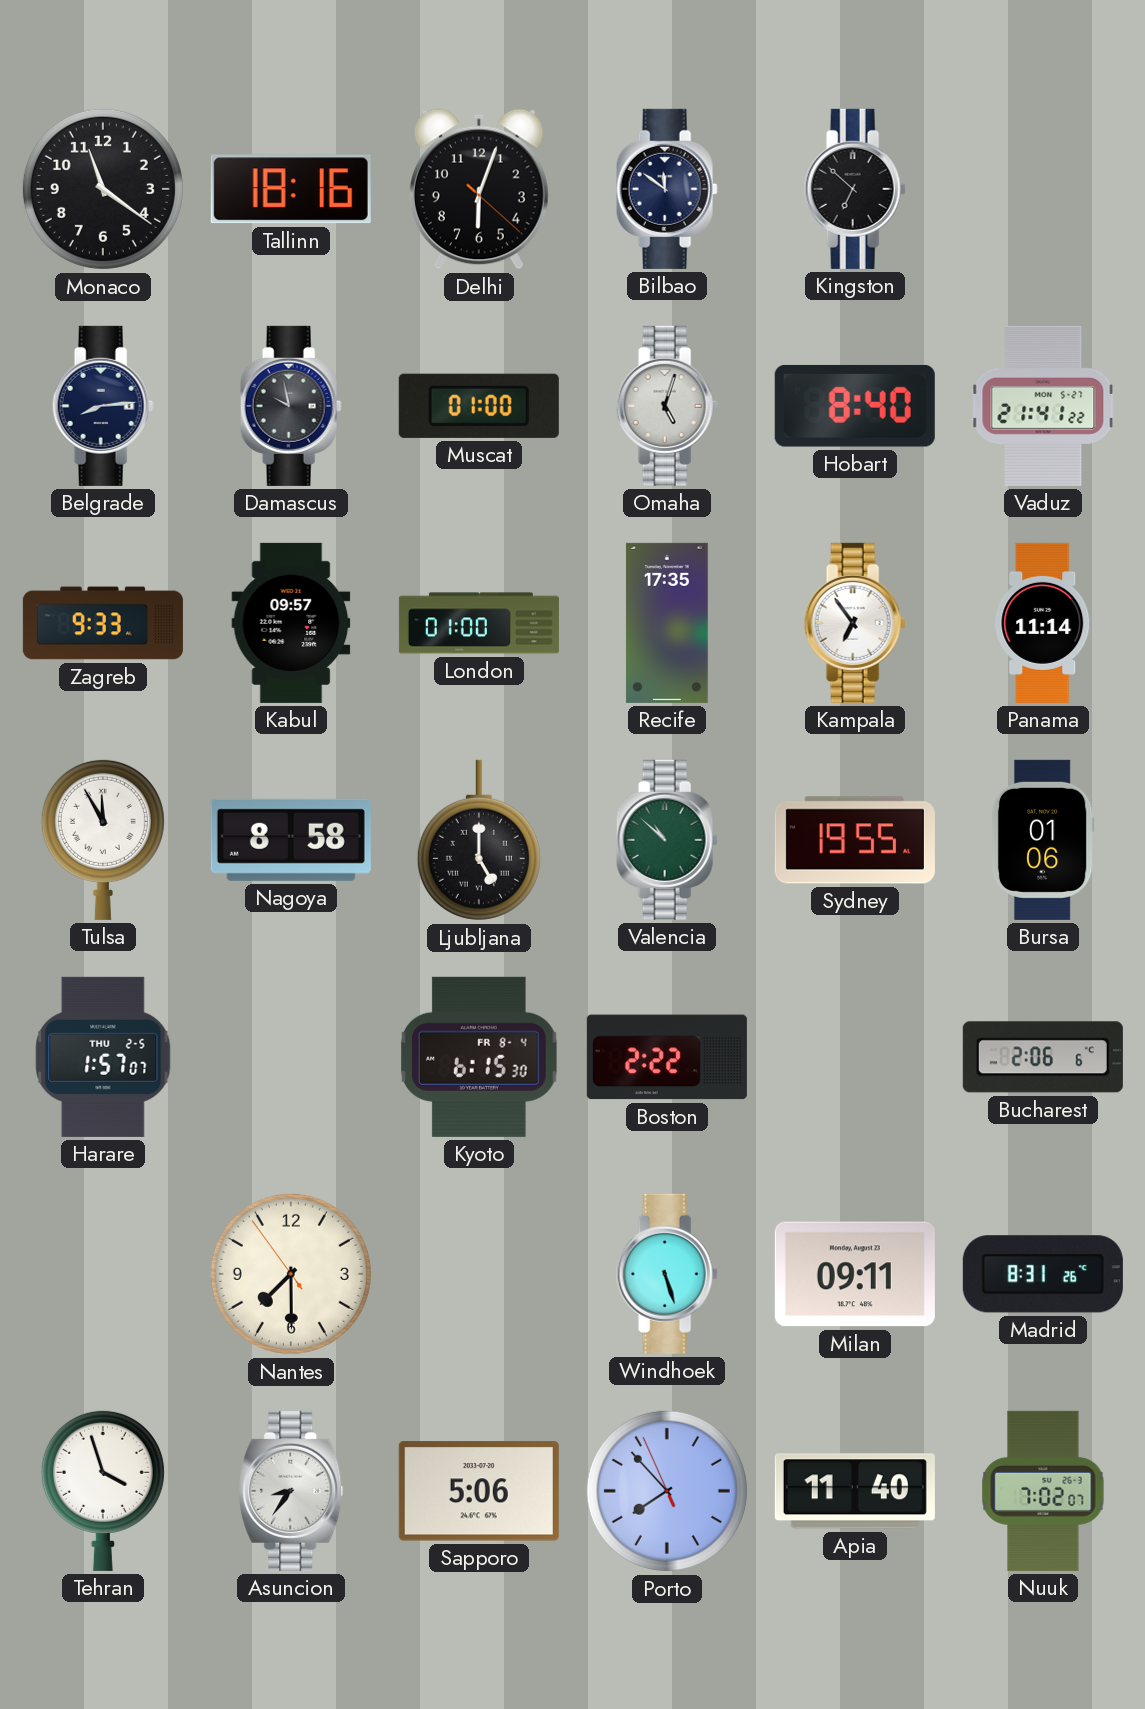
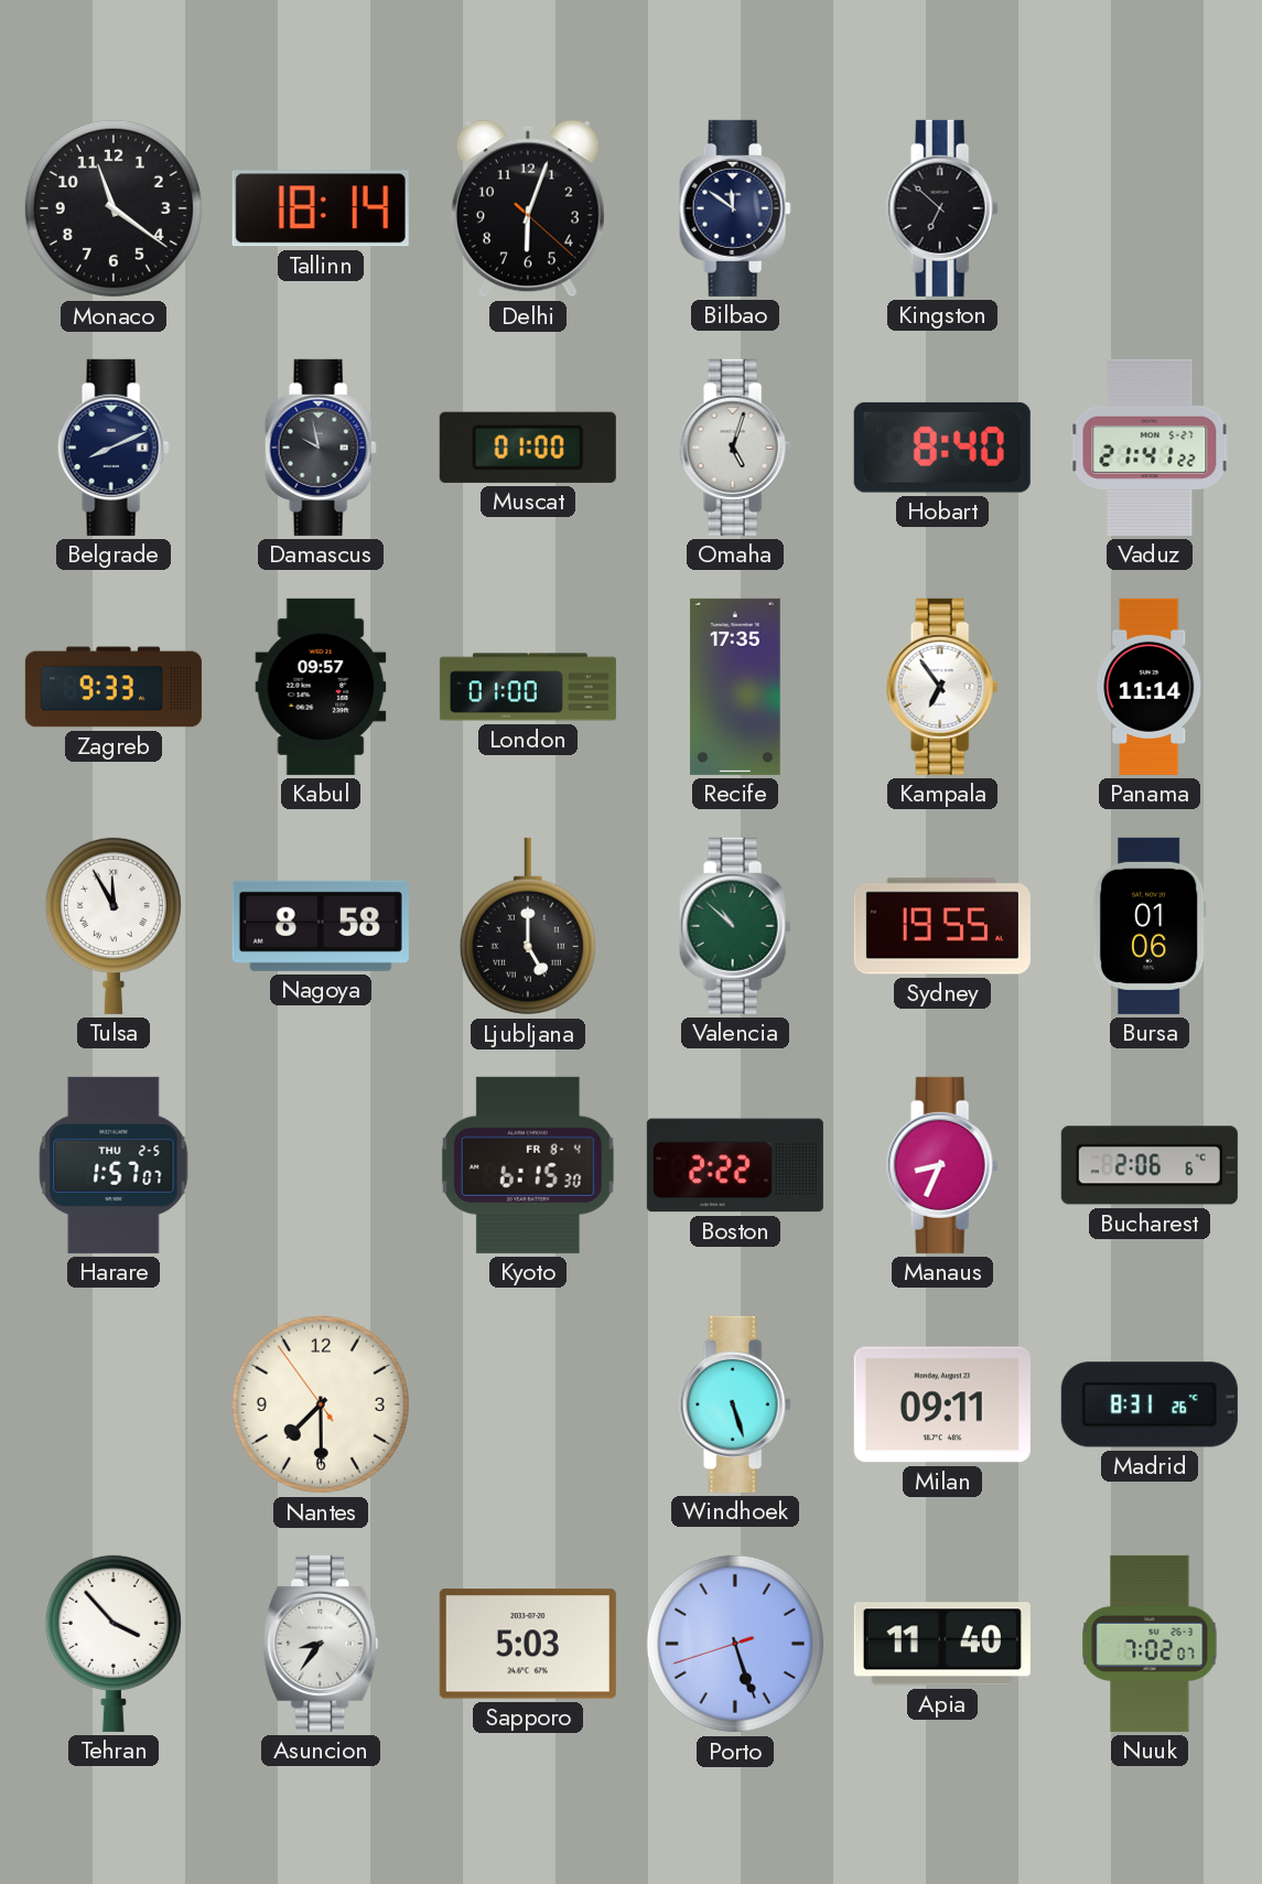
Tallinn: 18:16 -> 18:14 (321, 208)
Belgrade: 8:14 -> 8:11 (114, 448)
Manaus: none -> 8:34 (942, 1165)
Tehran: 3:57 -> 3:53 (114, 1643)
Sapporo: 5:06 -> 5:03 (528, 1644)
Porto: 7:52 -> 5:26 (735, 1644)
